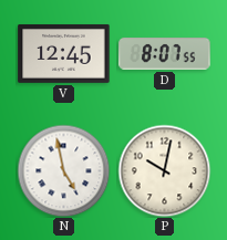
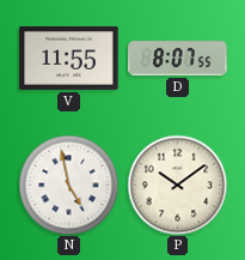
V: 12:45 -> 11:55 (69, 58)
P: 10:02 -> 10:09 (177, 185)
